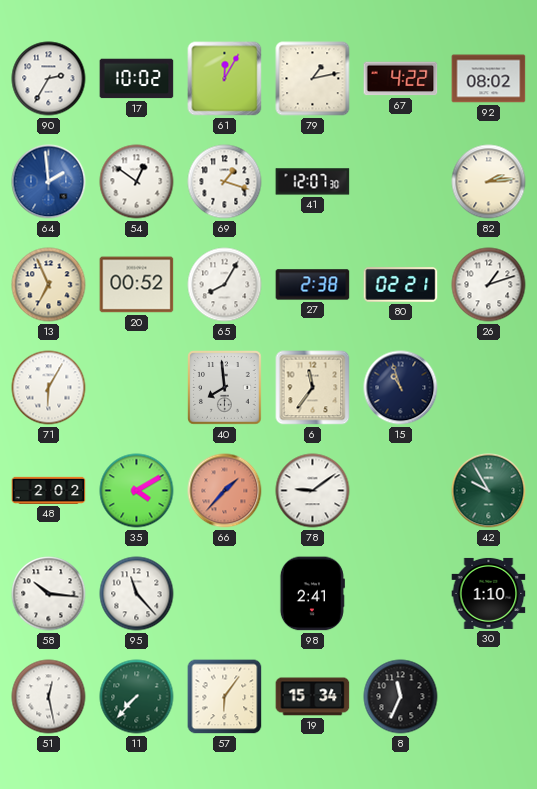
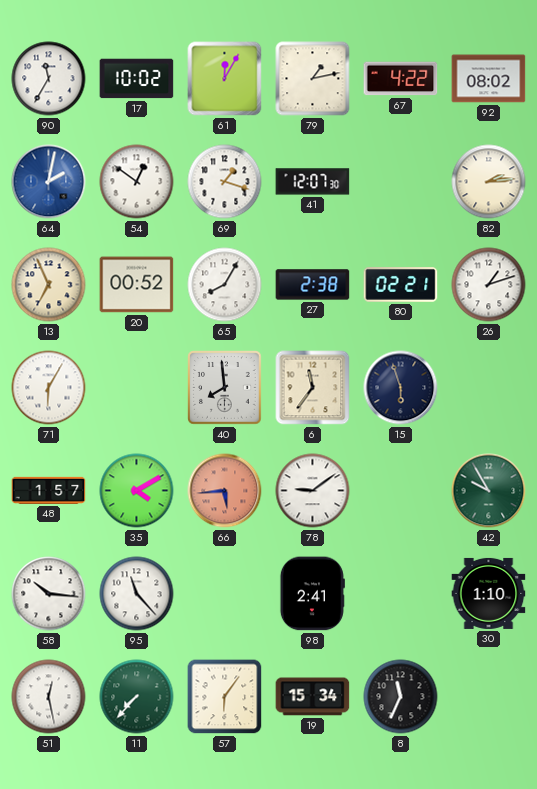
90: 2:35 -> 11:35 (49, 79)
64: 1:59 -> 2:02 (49, 182)
15: 10:57 -> 5:57 (401, 388)
48: 2:02 -> 1:57 (49, 490)
66: 1:37 -> 5:44 (225, 491)
